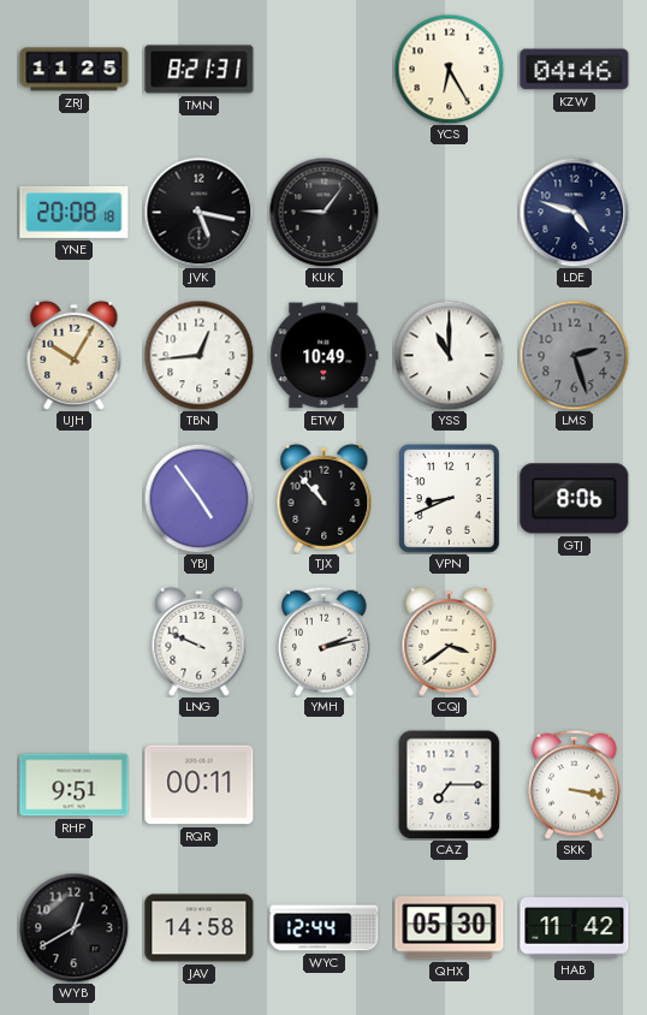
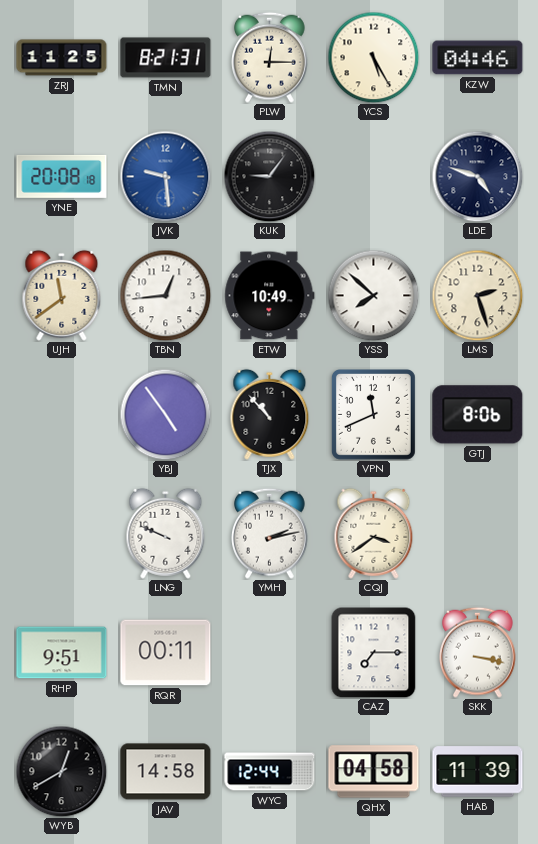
PLW: none -> 12:15 (270, 57)
YCS: 6:25 -> 5:25 (373, 57)
JVK: 5:17 -> 9:29 (165, 176)
JVK dial: black -> blue (165, 176)
UJH: 10:05 -> 11:39 (62, 295)
YSS: 11:00 -> 7:52 (373, 295)
LMS dial: grey -> cream (477, 295)
VPN: 8:41 -> 11:41 (373, 414)
QHX: 05:30 -> 04:58 (374, 772)
HAB: 11:42 -> 11:39 (478, 772)
